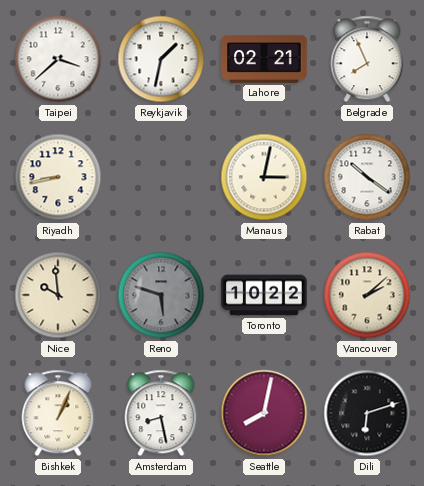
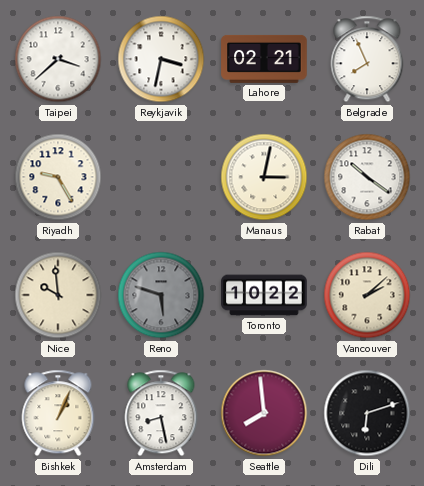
Reykjavik: 1:32 -> 3:32 (161, 59)
Riyadh: 8:43 -> 9:25 (58, 177)
Seattle: 8:02 -> 7:59 (264, 413)
